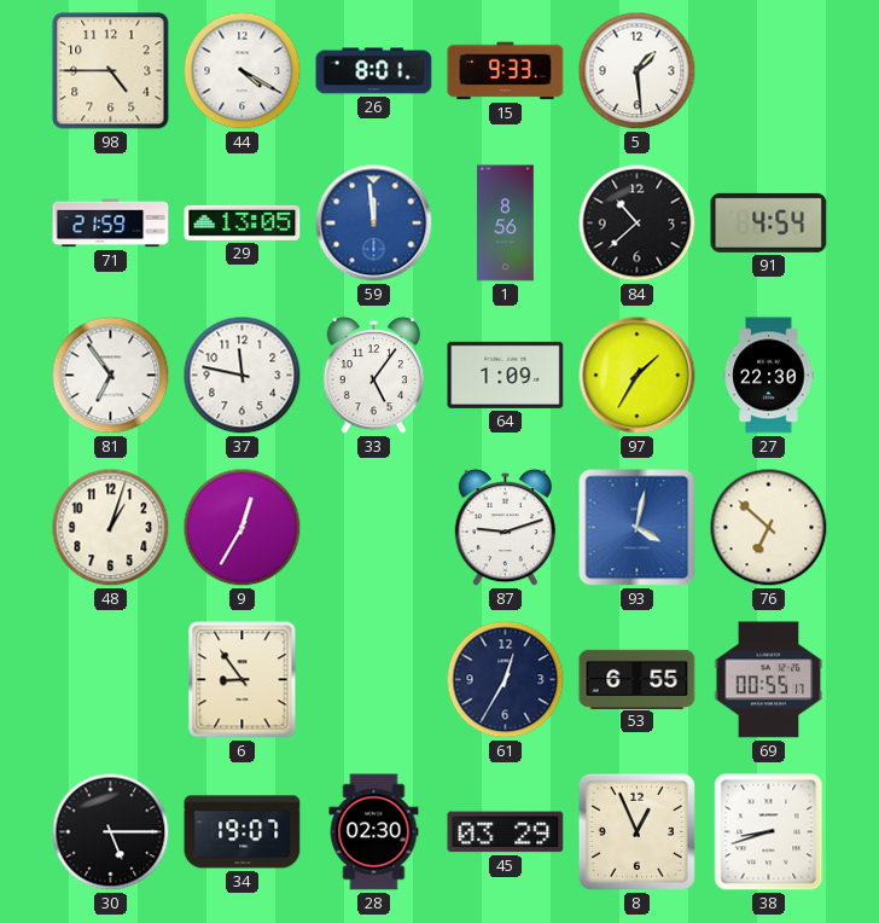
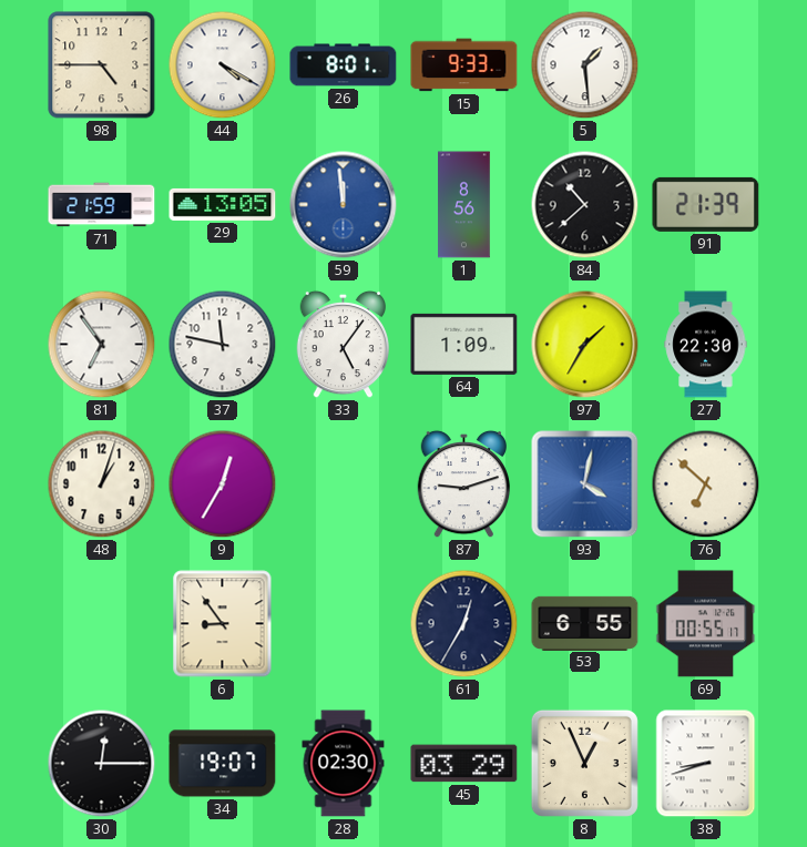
91: 4:54 -> 21:39 (706, 204)
30: 5:15 -> 12:15 (102, 764)
